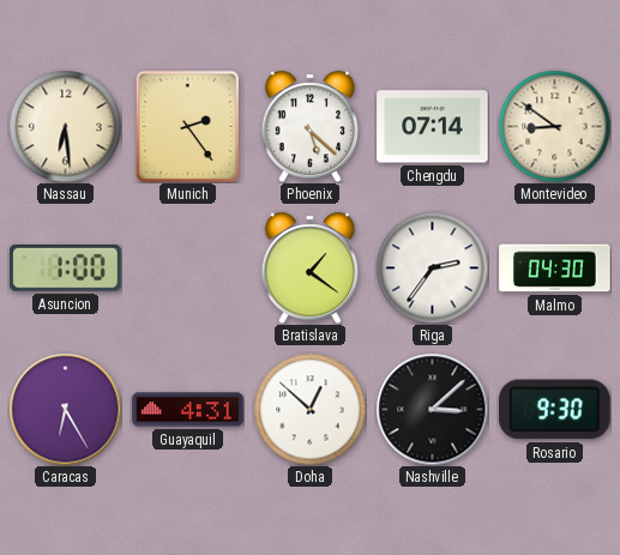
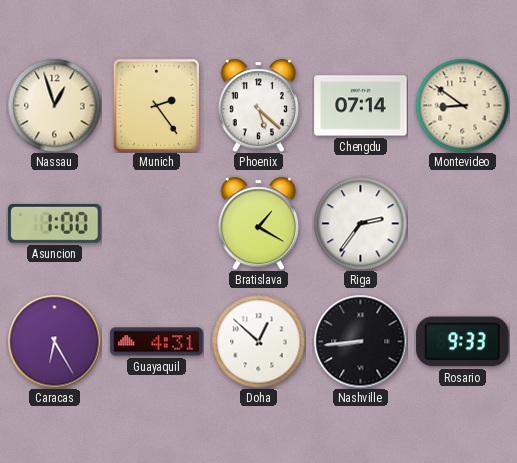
Nassau: 6:29 -> 12:57 (54, 105)
Bratislava: 1:21 -> 1:20 (258, 223)
Malmo: 04:30 -> none (555, 269)
Nashville: 3:08 -> 8:44 (360, 341)
Rosario: 9:30 -> 9:33 (463, 342)
